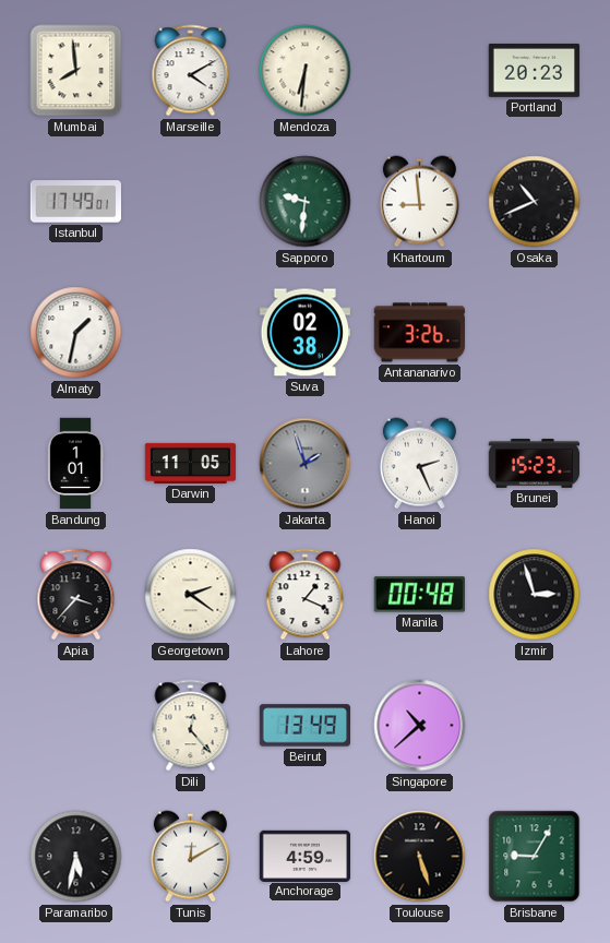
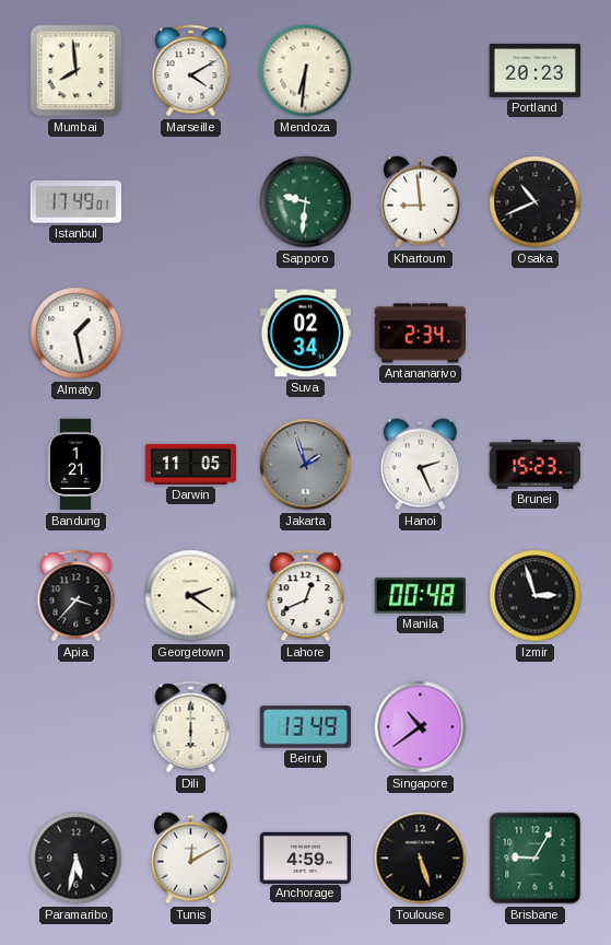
Almaty: 1:32 -> 1:28 (77, 334)
Suva: 02:38 -> 02:34 (305, 334)
Antananarivo: 3:26 -> 2:34 (420, 334)
Bandung: 1:01 -> 1:21 (75, 465)
Lahore: 1:19 -> 12:41 (306, 596)
Dili: 12:23 -> 6:00 (191, 727)
Singapore: 10:38 -> 10:39 (421, 727)
